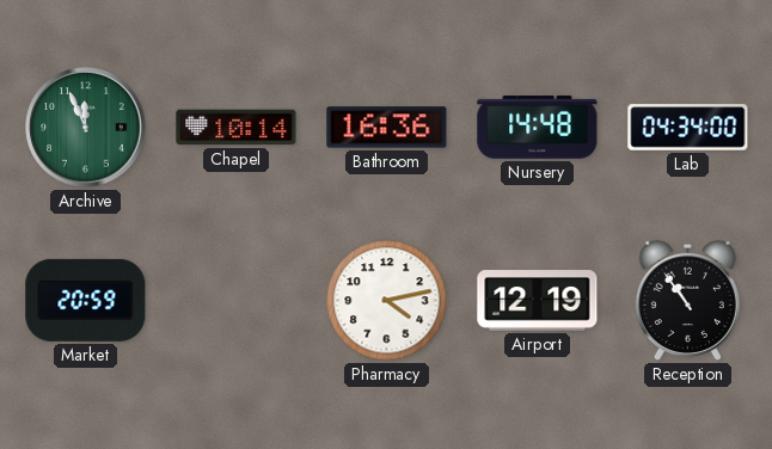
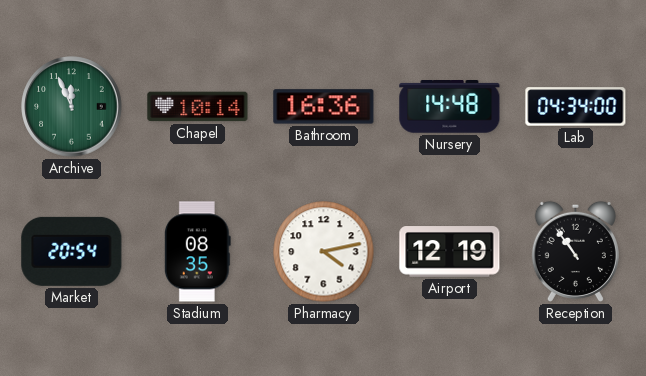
Market: 20:59 -> 20:54 (72, 251)
Stadium: none -> 08:35 (197, 252)
